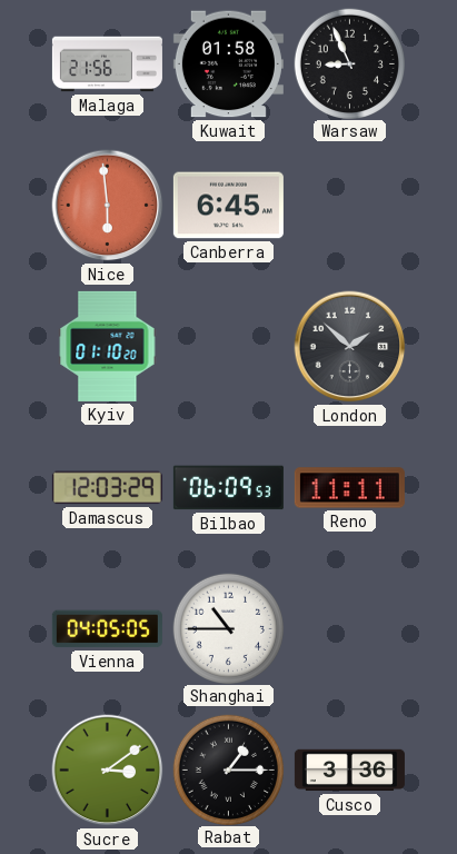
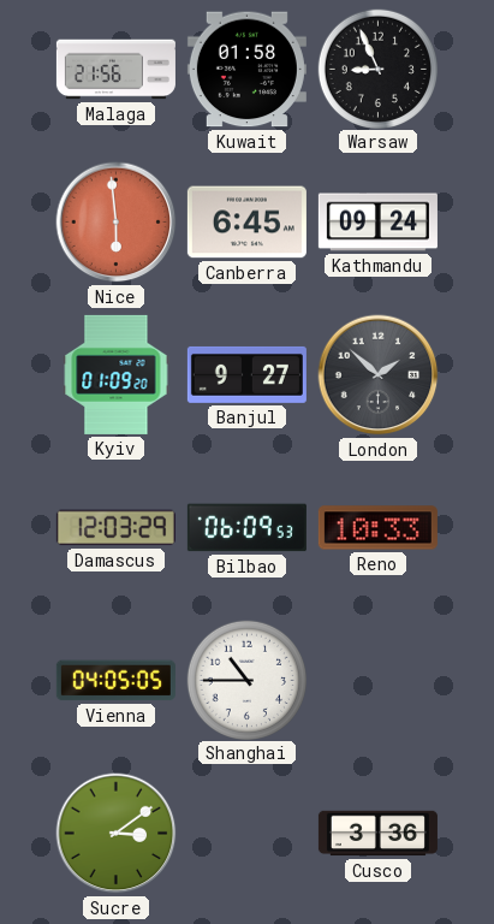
Kathmandu: none -> 09:24 (377, 223)
Kyiv: 01:10 -> 01:09 (117, 374)
Banjul: none -> 9:27 (246, 374)
Reno: 11:11 -> 10:33 (377, 528)
Rabat: 1:15 -> none (228, 769)
